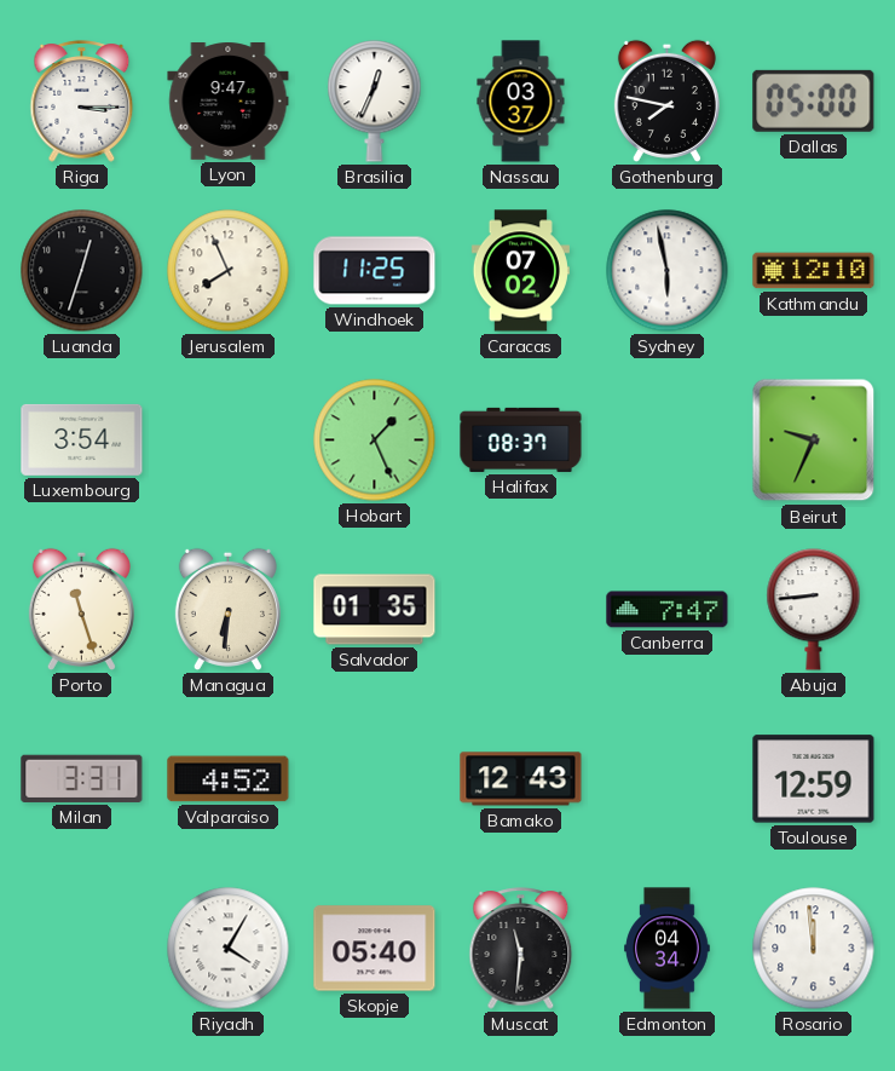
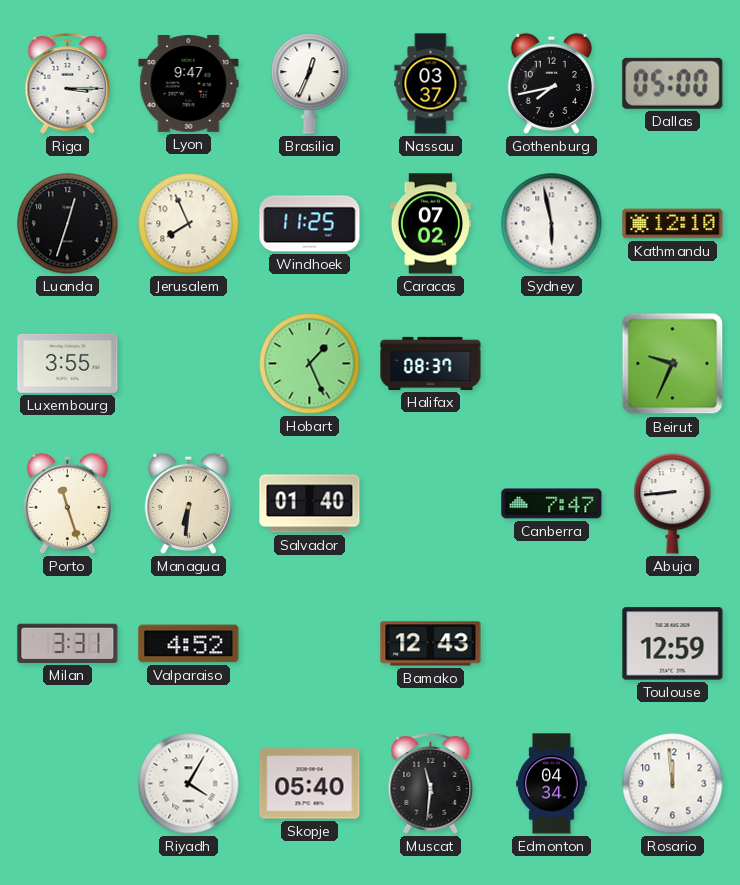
Gothenburg: 7:47 -> 7:43 (551, 83)
Luxembourg: 3:54 -> 3:55 (68, 363)
Salvador: 01:35 -> 01:40 (310, 504)
